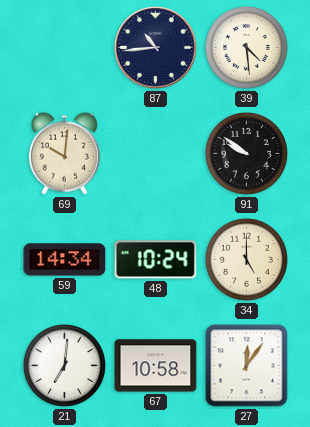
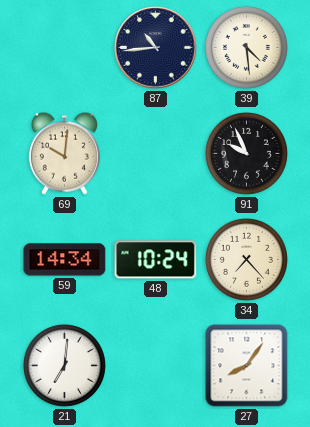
91: 9:51 -> 9:56 (246, 153)
34: 5:00 -> 7:23 (246, 259)
67: 10:58 -> none (156, 366)
27: 12:06 -> 8:06 (247, 366)
